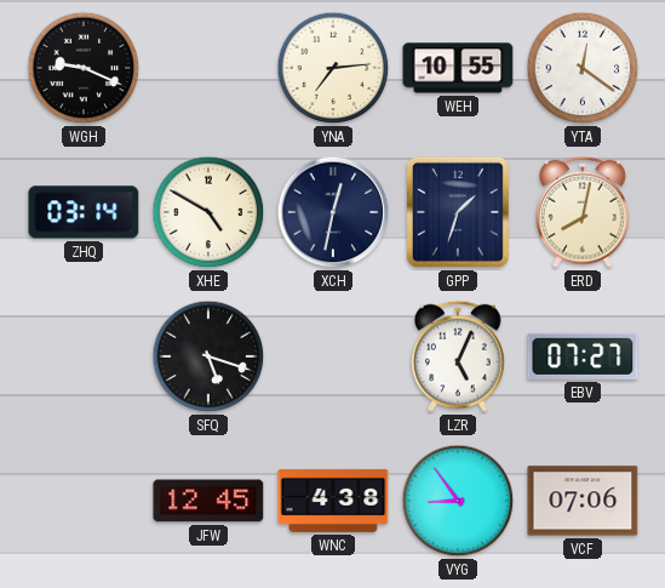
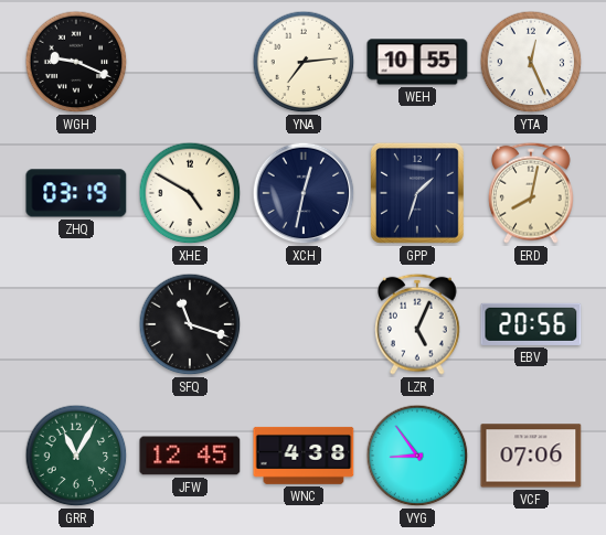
YTA: 12:21 -> 12:26 (531, 62)
ZHQ: 03:14 -> 03:19 (76, 193)
SFQ: 5:18 -> 11:18 (190, 324)
EBV: 07:27 -> 20:56 (531, 324)
GRR: none -> 11:05 (76, 456)
